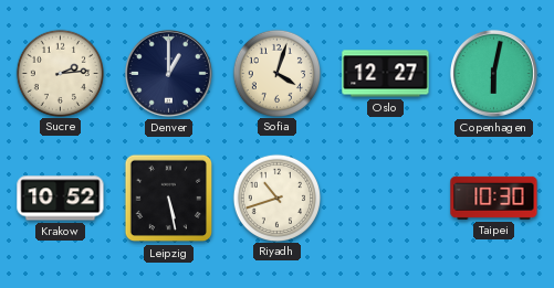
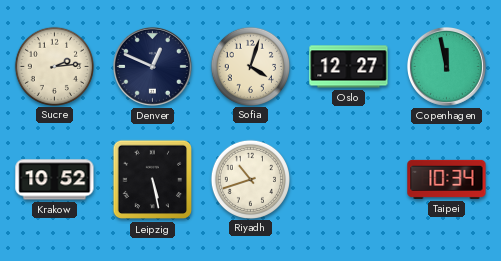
Denver: 1:00 -> 12:49 (152, 66)
Copenhagen: 6:02 -> 11:58 (446, 66)
Taipei: 10:30 -> 10:34 (447, 179)
